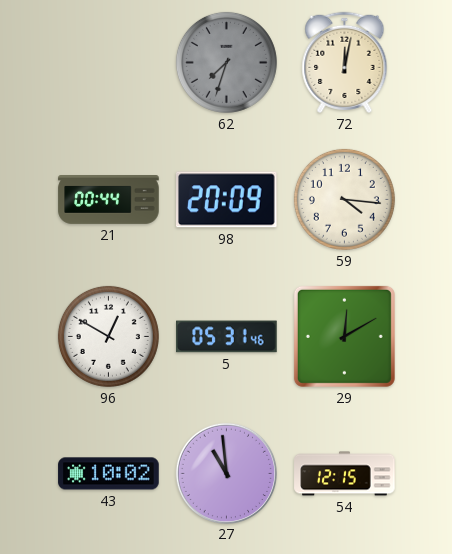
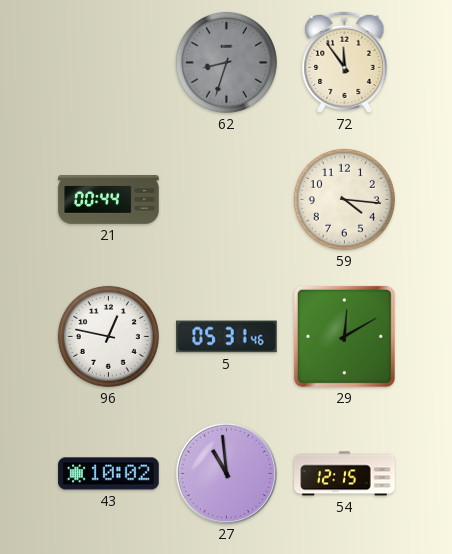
62: 7:33 -> 8:33 (226, 62)
72: 12:02 -> 11:54 (345, 62)
98: 20:09 -> none (227, 200)
96: 12:50 -> 12:47 (108, 336)
